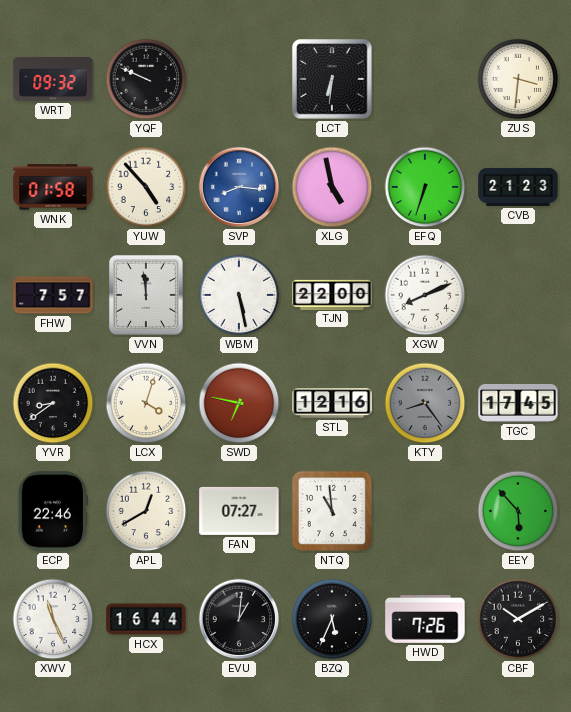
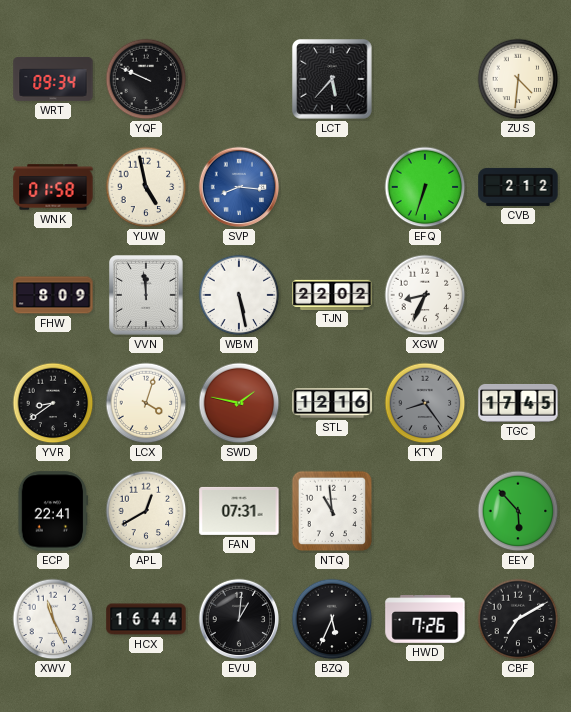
WRT: 09:32 -> 09:34 (53, 79)
LCT: 6:31 -> 5:37 (333, 80)
ZUS: 3:31 -> 4:31 (518, 79)
YUW: 4:53 -> 4:58 (146, 187)
XLG: 4:58 -> none (332, 187)
CVB: 21:23 -> 2:12 (518, 187)
FHW: 7:57 -> 8:09 (53, 295)
TJN: 22:00 -> 22:02 (332, 294)
XGW: 8:11 -> 8:34 (425, 295)
SWD: 6:47 -> 1:47 (239, 403)
ECP: 22:46 -> 22:41 (52, 511)
FAN: 07:27 -> 07:31 (239, 511)
CBF: 10:10 -> 7:10 (518, 619)
